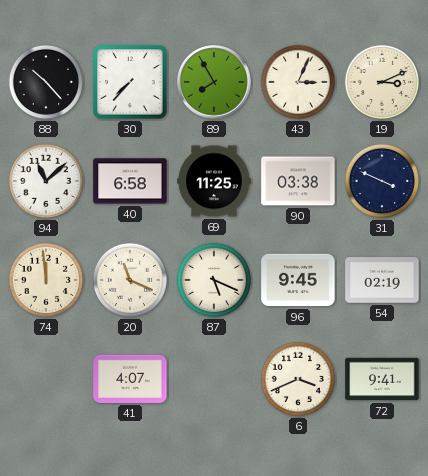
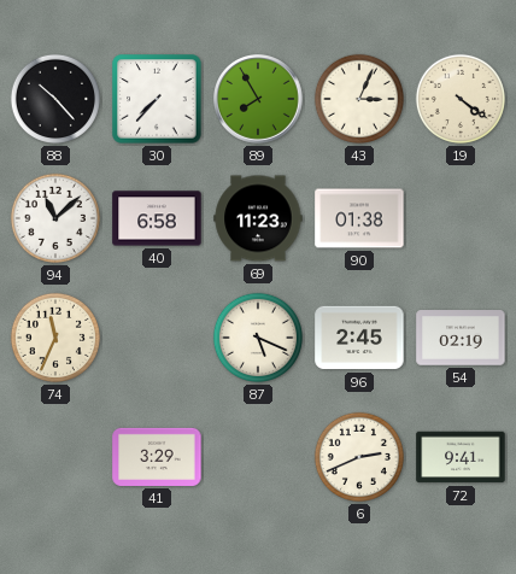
19: 3:11 -> 4:21 (461, 99)
69: 11:25 -> 11:23 (258, 218)
90: 03:38 -> 01:38 (359, 218)
31: 3:49 -> none (382, 181)
74: 11:59 -> 11:34 (55, 338)
20: 11:19 -> none (130, 280)
96: 9:45 -> 2:45 (359, 338)
41: 4:07 -> 3:29 (157, 457)
6: 3:41 -> 2:41 (359, 457)
